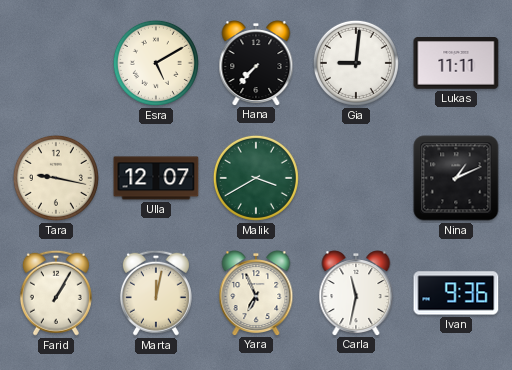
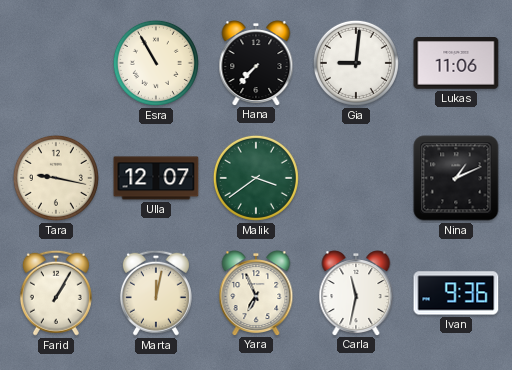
Esra: 5:10 -> 10:55 (156, 63)
Lukas: 11:11 -> 11:06 (456, 64)
Malik: 3:40 -> 3:39 (256, 178)
